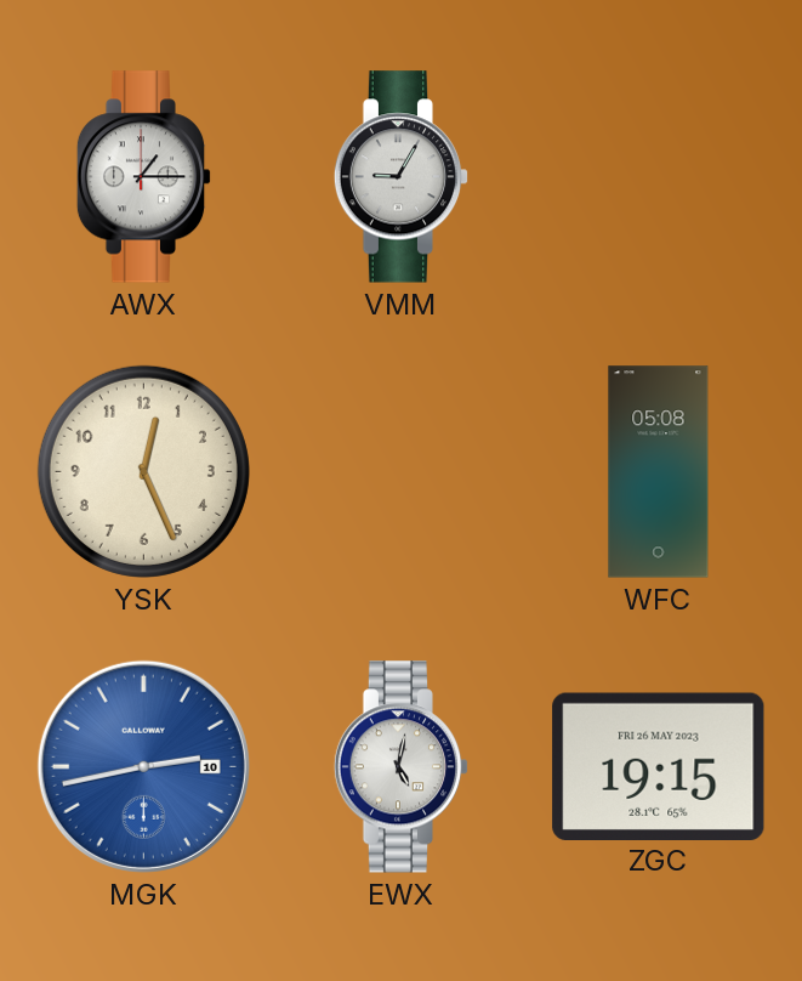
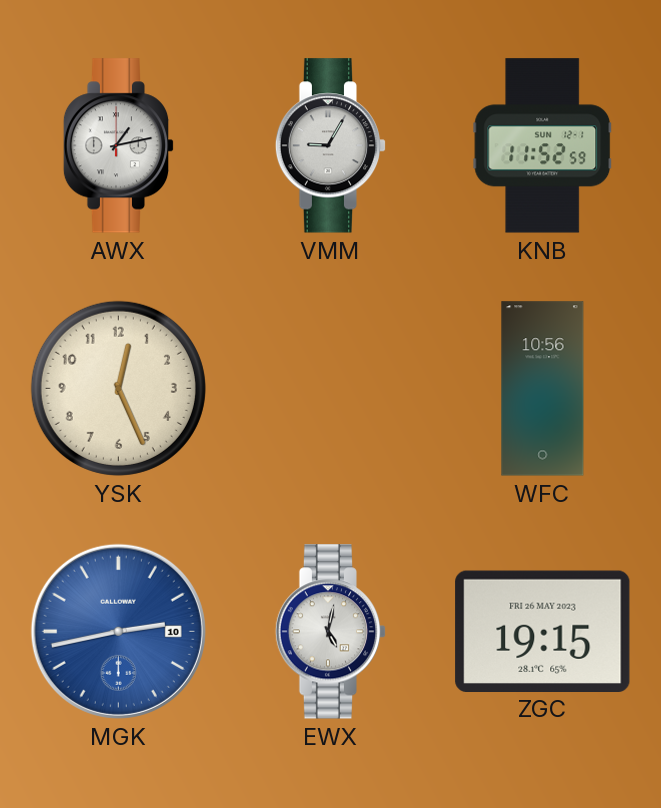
AWX: 1:15 -> 1:13 (119, 146)
KNB: none -> 11:52 (543, 146)
WFC: 05:08 -> 10:56 (543, 389)
